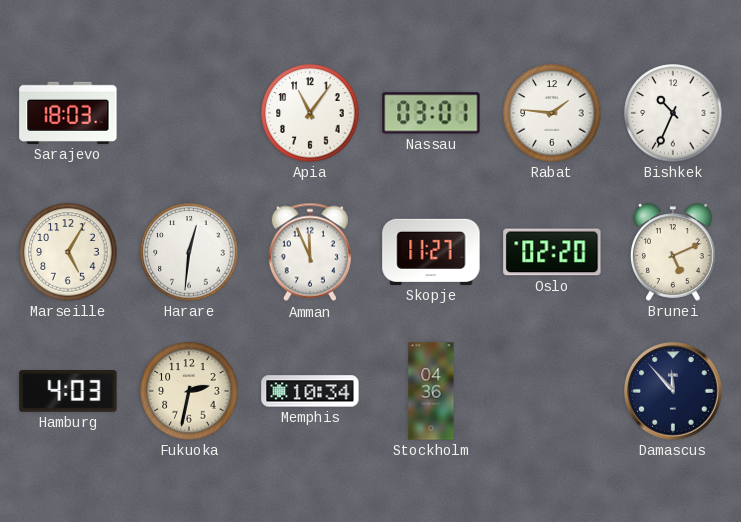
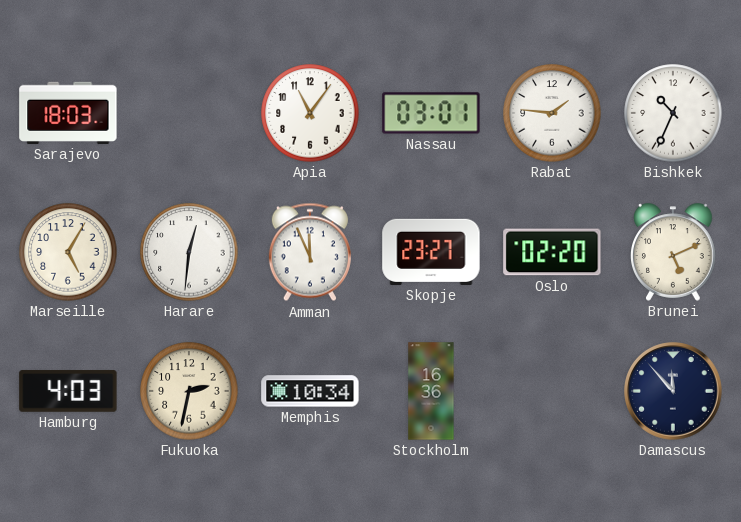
Skopje: 11:27 -> 23:27 (431, 252)
Stockholm: 04:36 -> 16:36 (431, 391)
